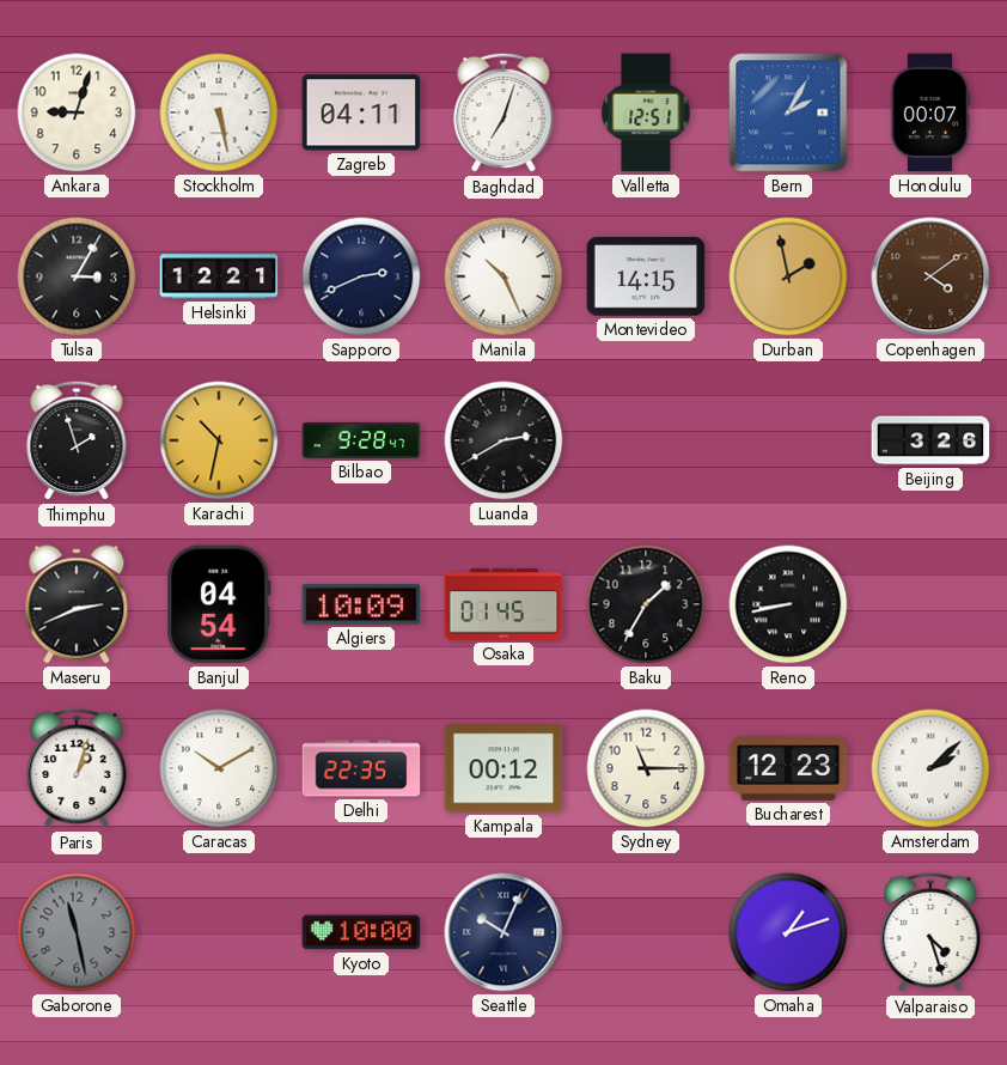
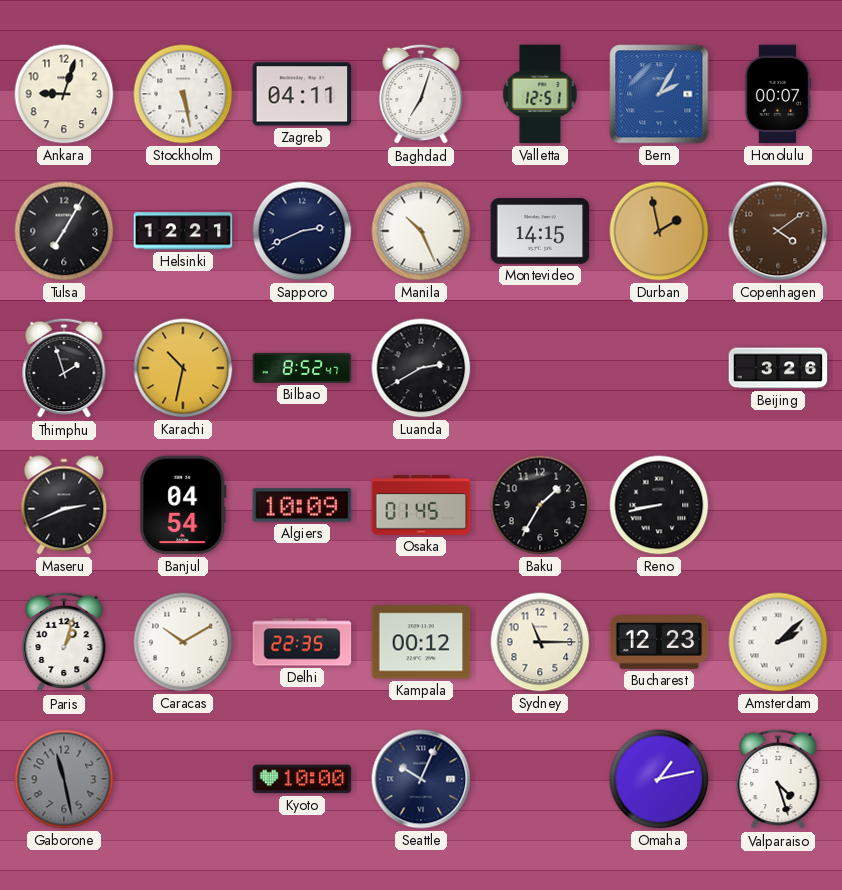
Tulsa: 3:05 -> 7:05 (64, 231)
Bilbao: 9:28 -> 8:52 (302, 368)
Omaha: 1:12 -> 1:13 (659, 779)
